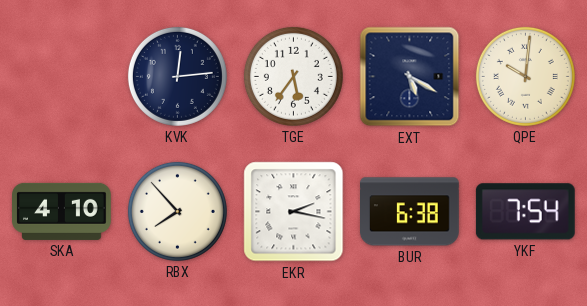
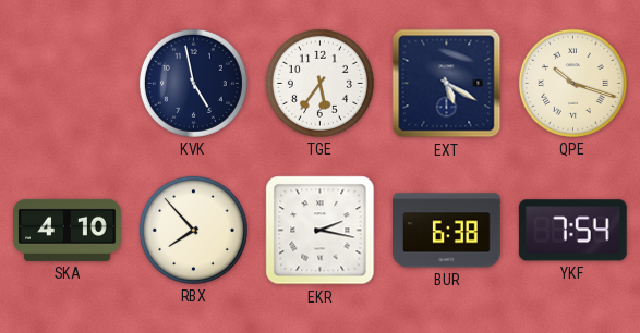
KVK: 12:14 -> 4:58 (193, 83)
QPE: 10:01 -> 10:18 (572, 83)
